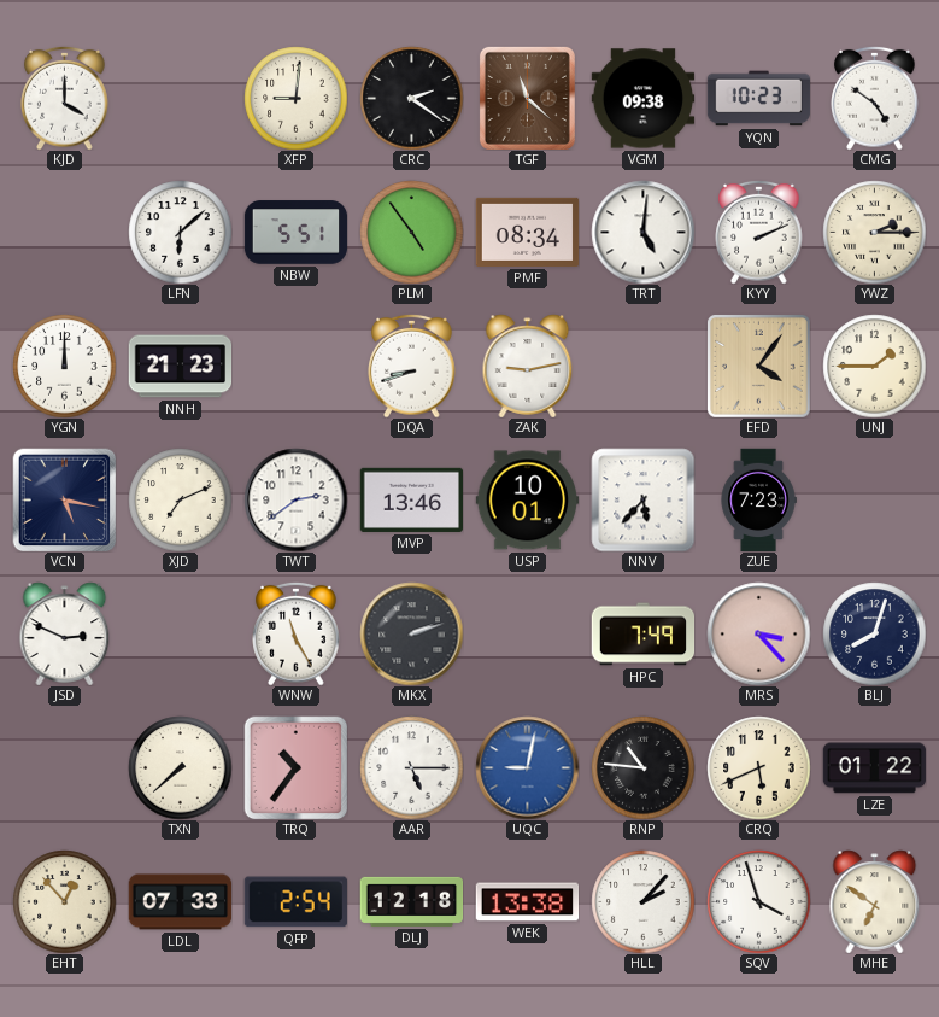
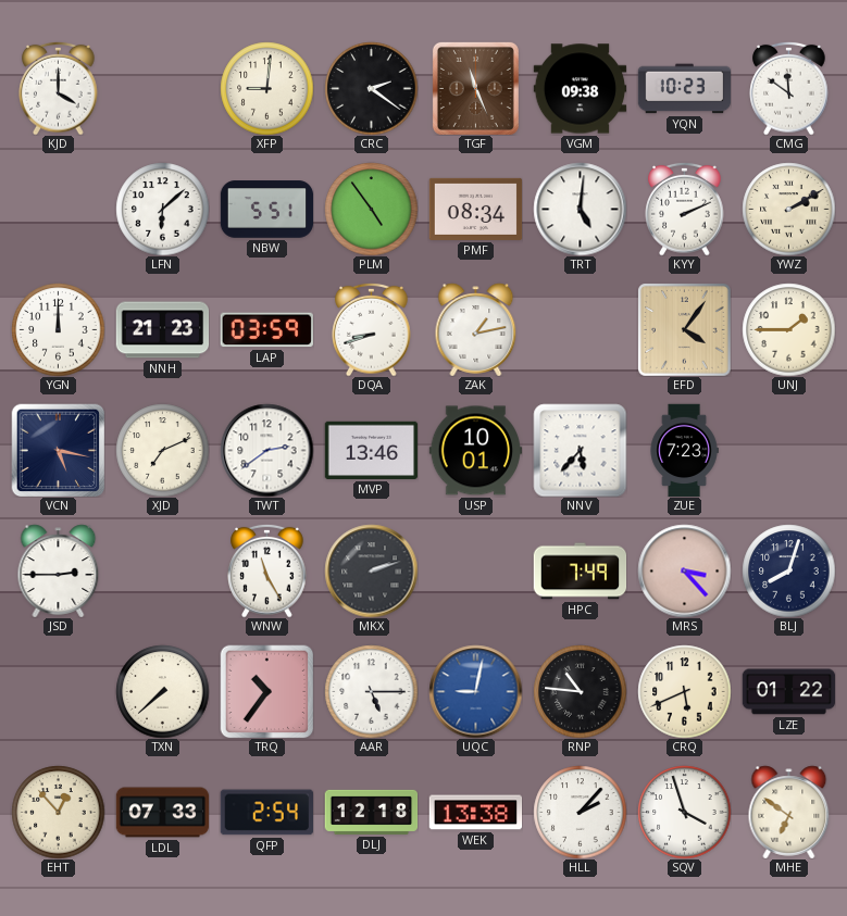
TGF: 11:22 -> 11:26 (475, 88)
CMG: 4:51 -> 11:51 (789, 88)
YWZ: 2:15 -> 2:10 (788, 209)
LAP: none -> 03:59 (266, 330)
ZAK: 9:13 -> 1:13 (476, 329)
JSD: 2:49 -> 2:45 (59, 570)
